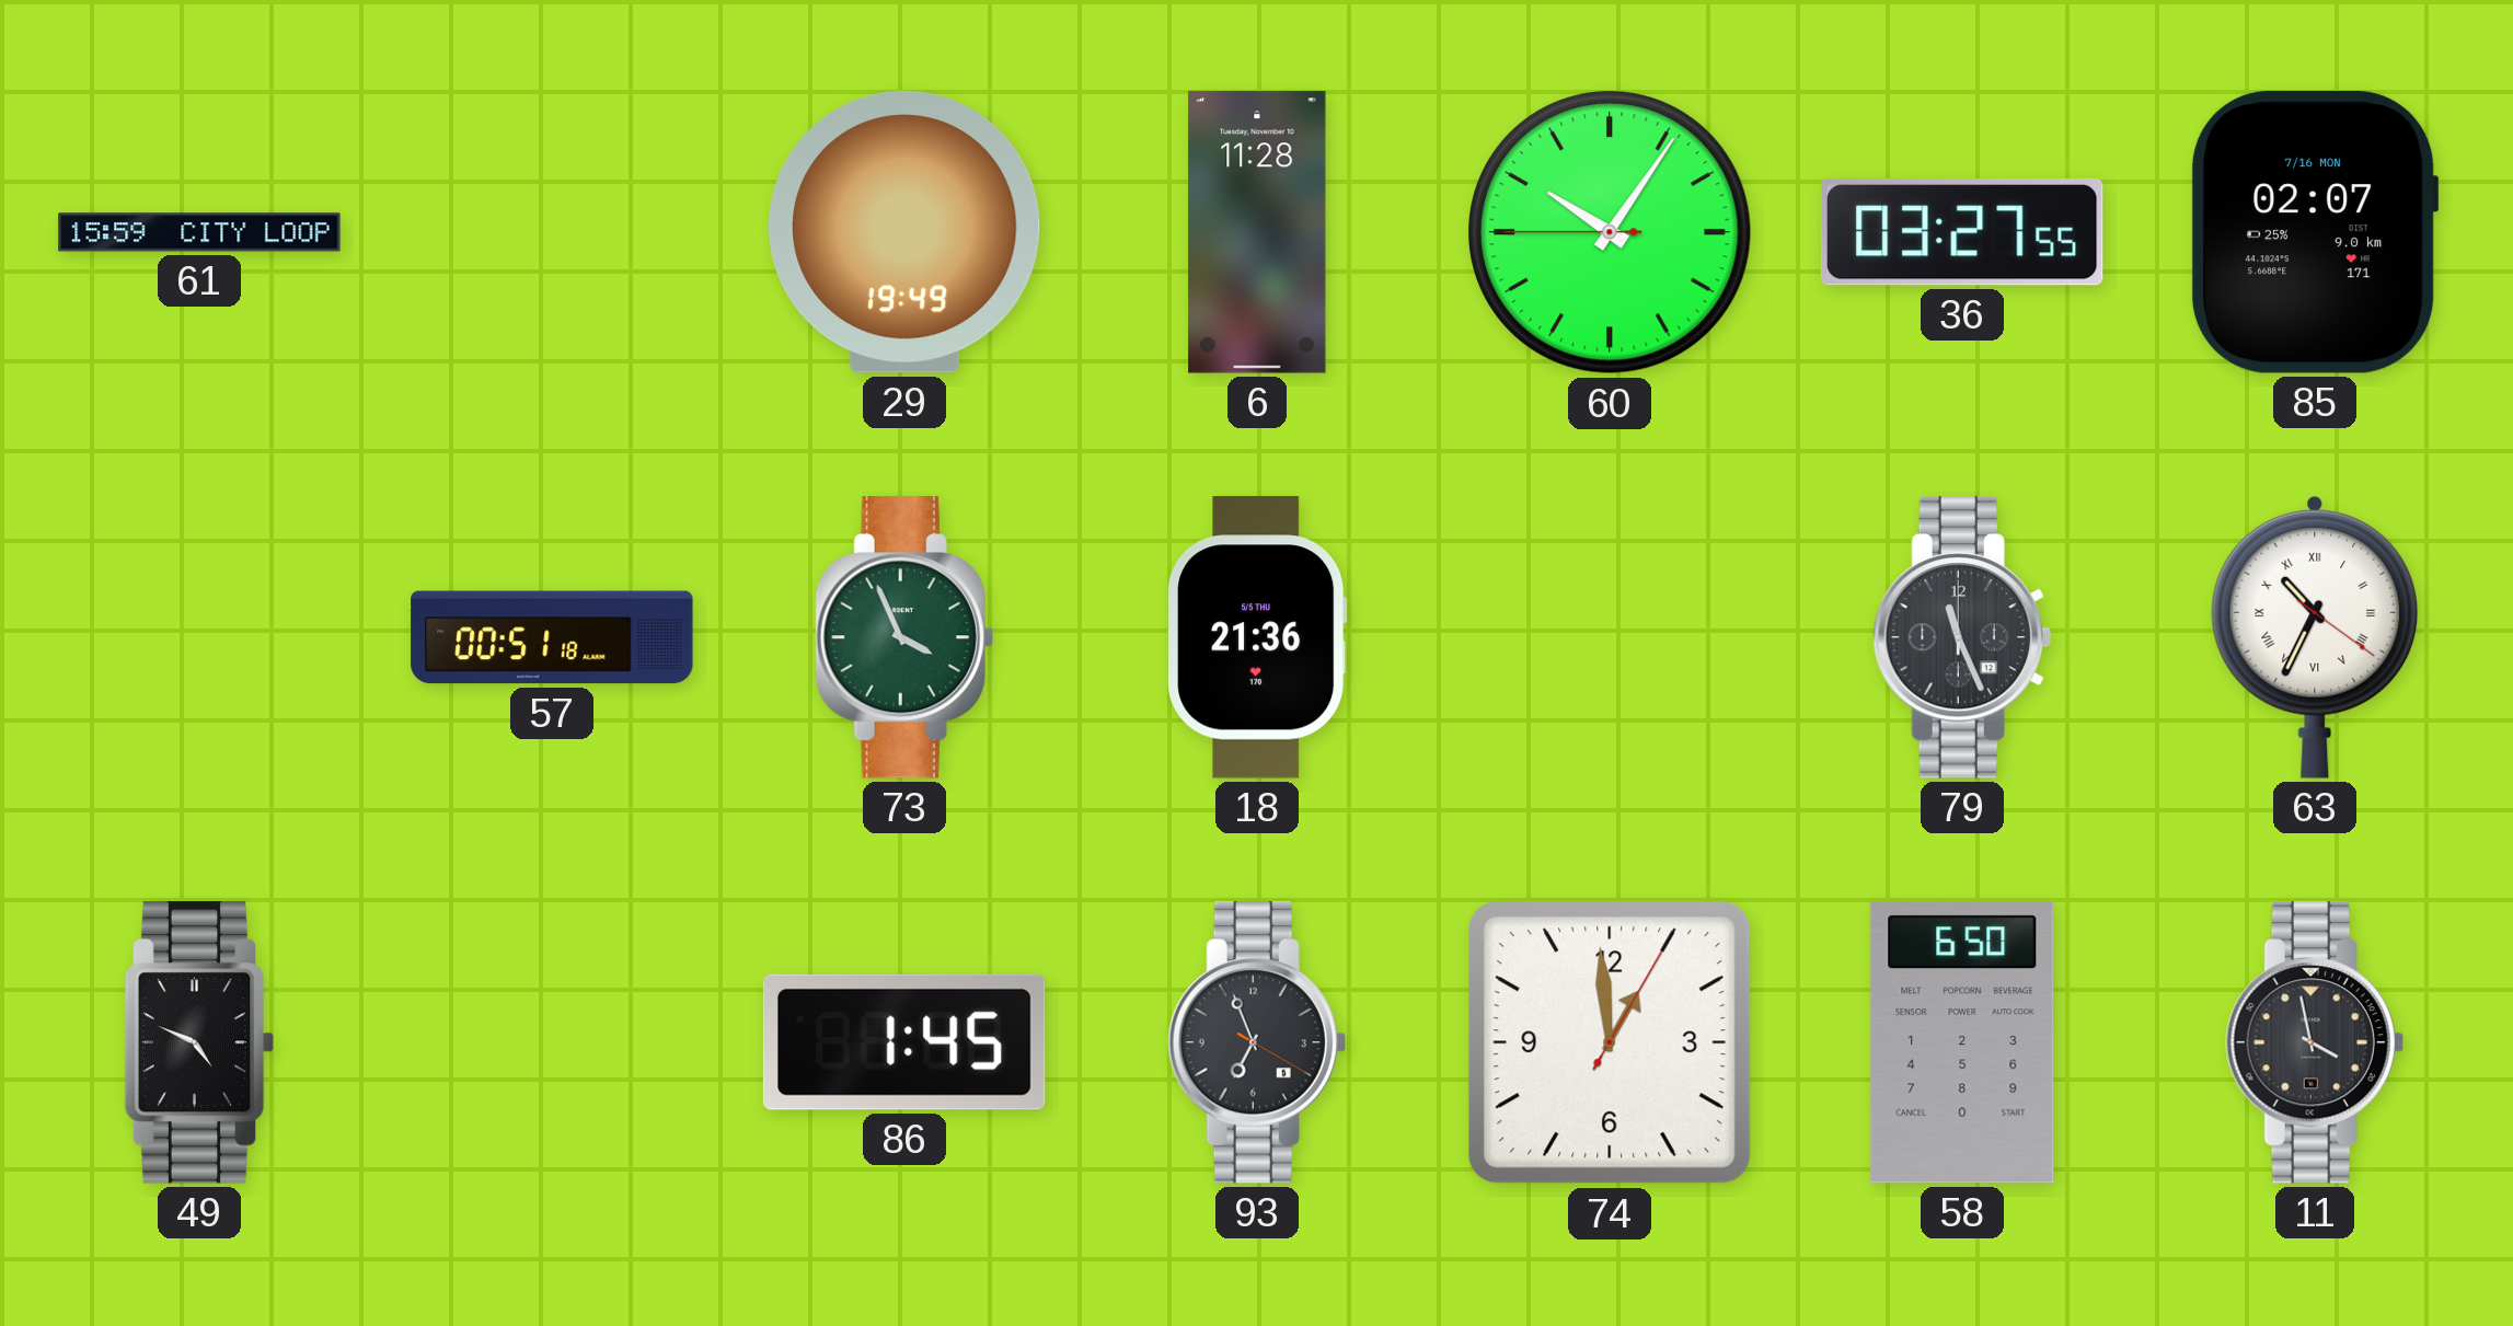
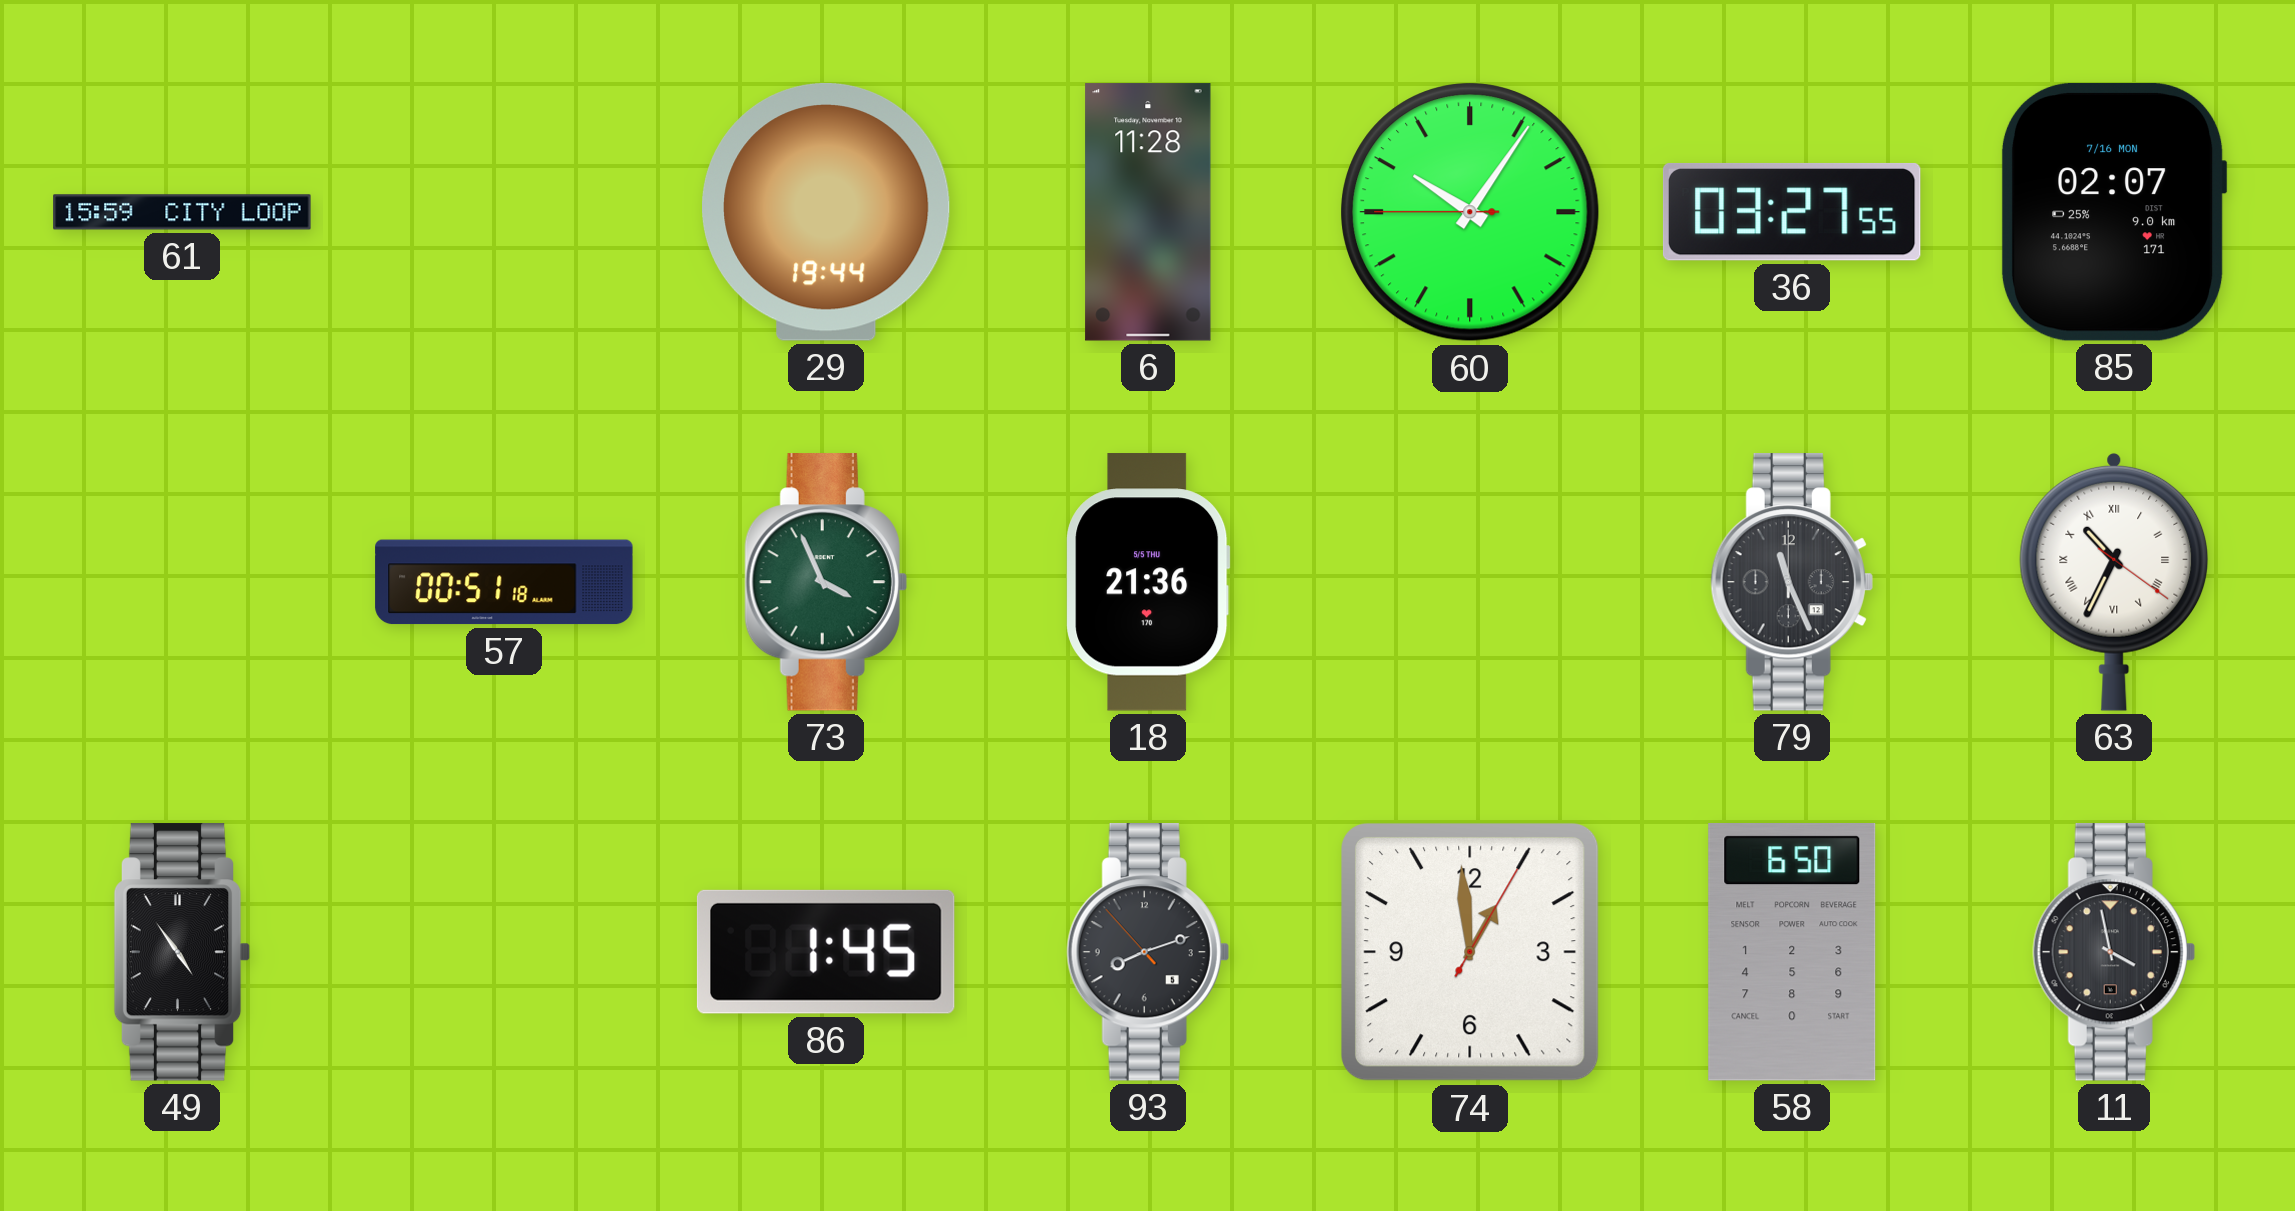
29: 19:49 -> 19:44 (826, 212)
49: 4:49 -> 4:54 (182, 952)
93: 6:56 -> 8:11 (1148, 952)
